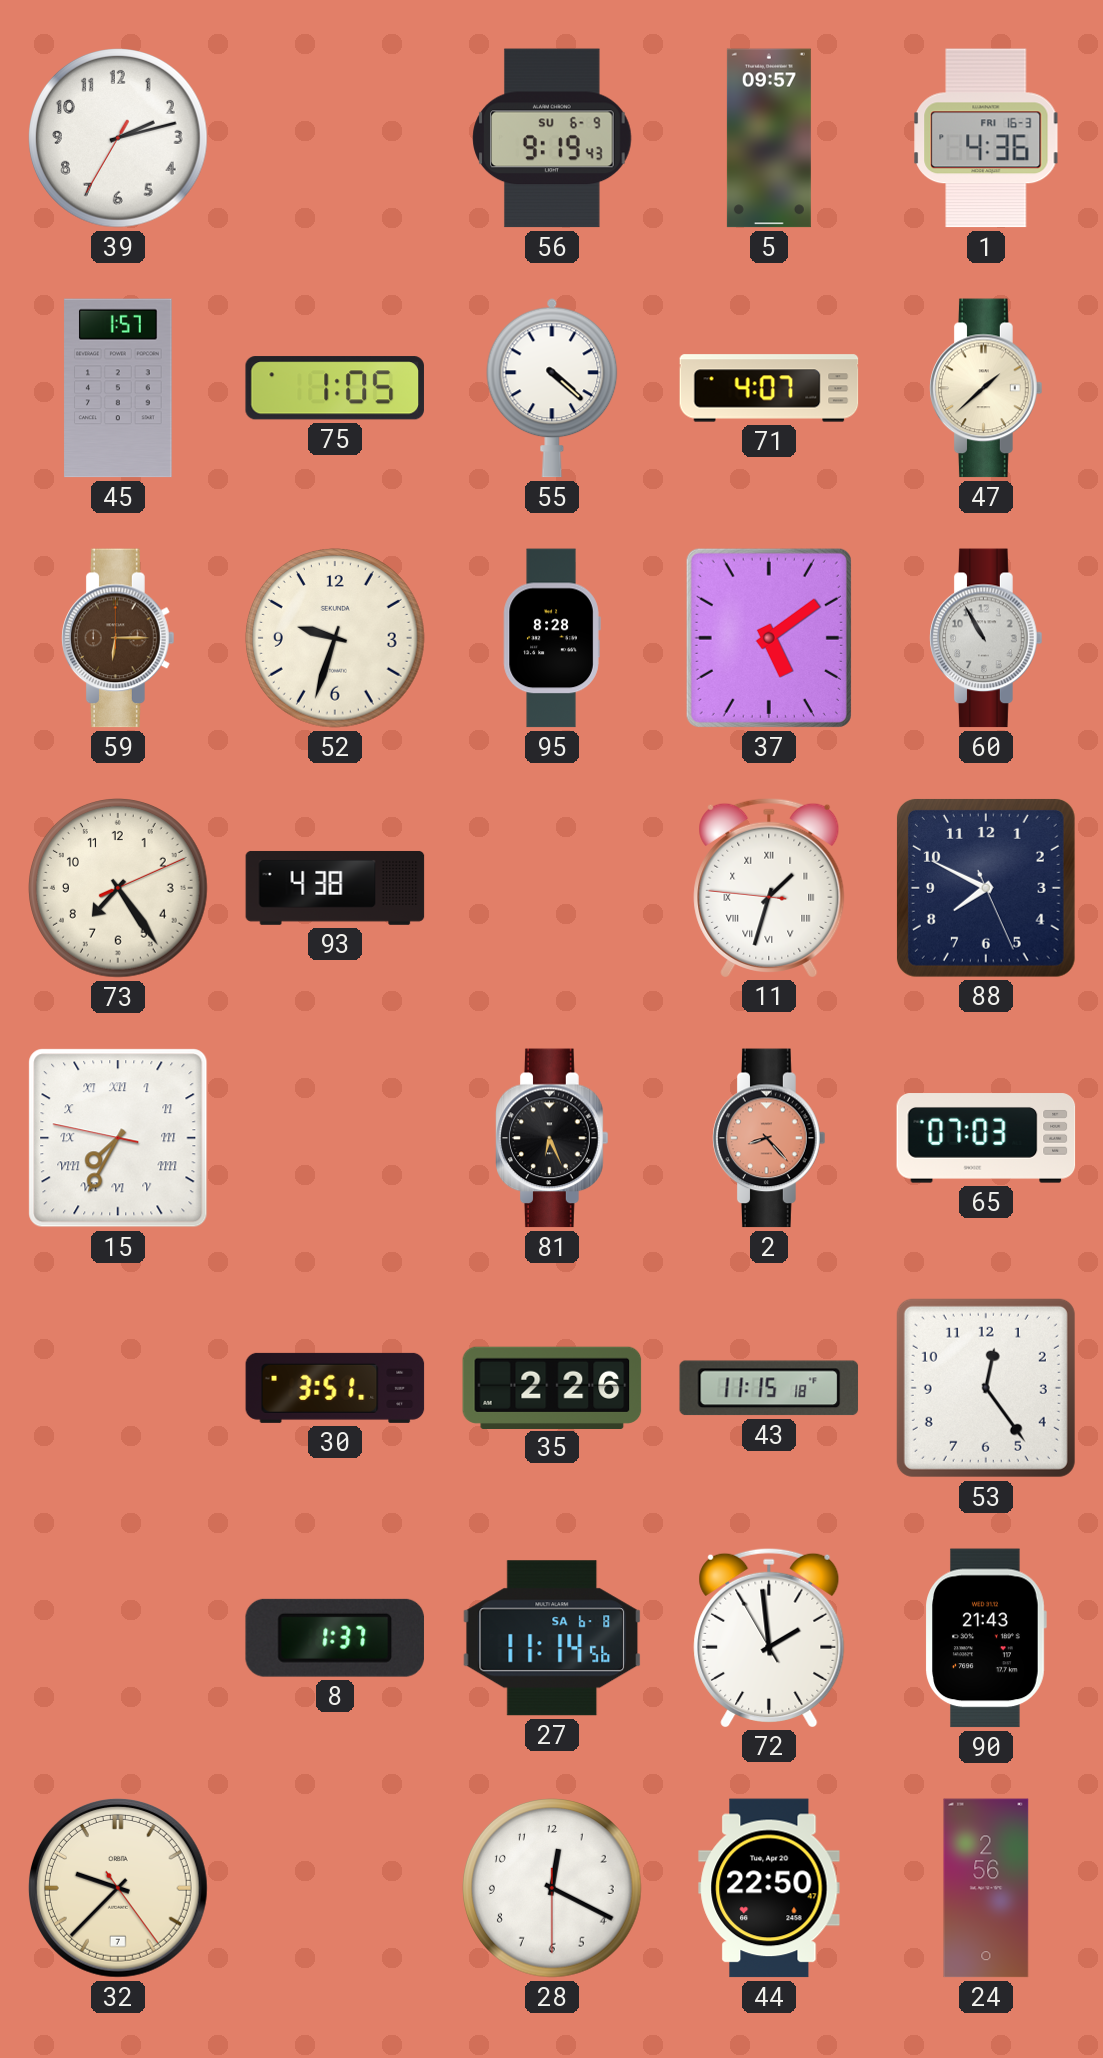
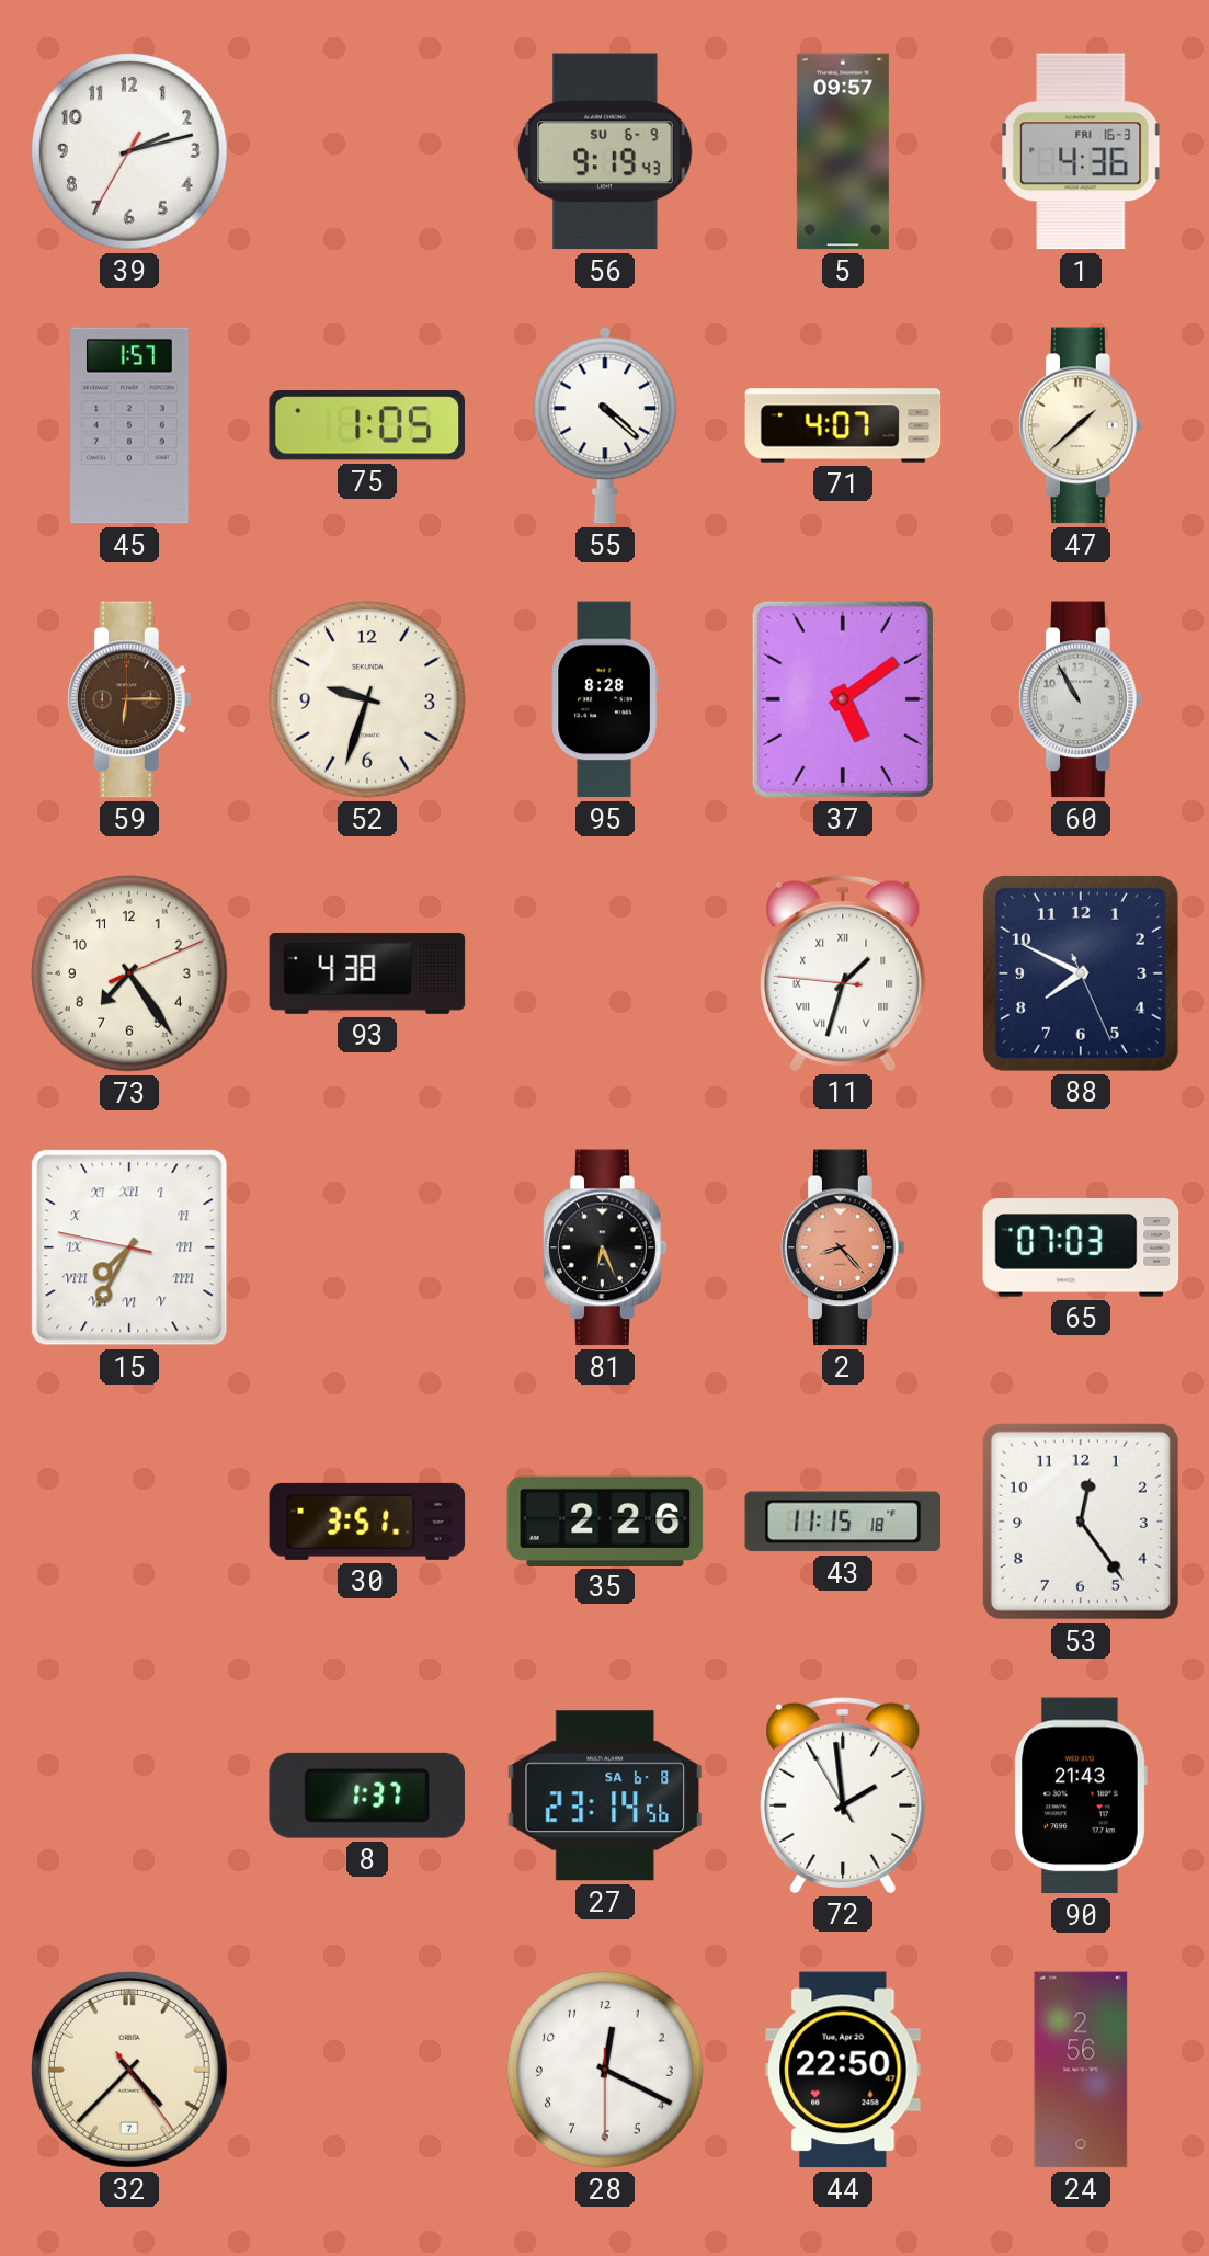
27: 11:14 -> 23:14 (604, 1796)
32: 9:37 -> 4:37 (129, 2070)
